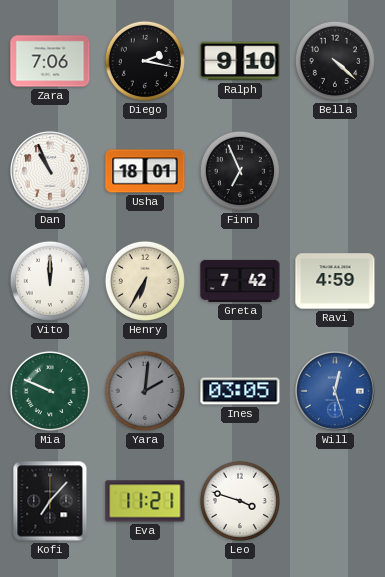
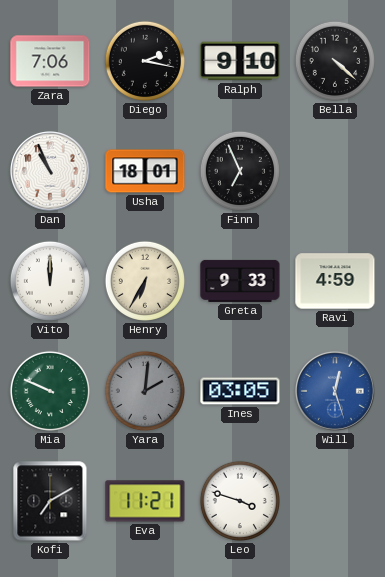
Greta: 7:42 -> 9:33 (240, 281)
Kofi: 7:07 -> 7:10 (50, 501)
